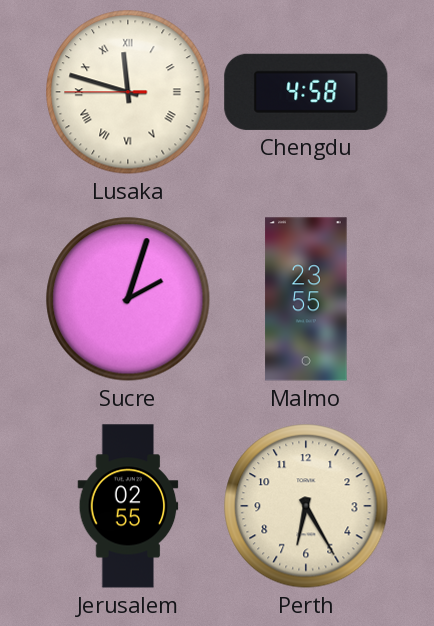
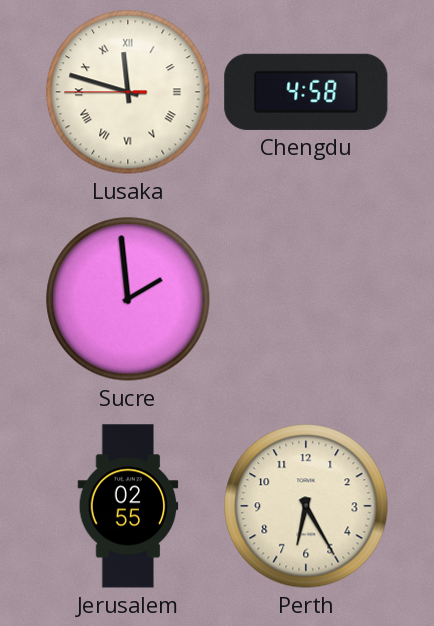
Sucre: 2:03 -> 1:59 (128, 299)
Malmo: 23:55 -> none (306, 299)
